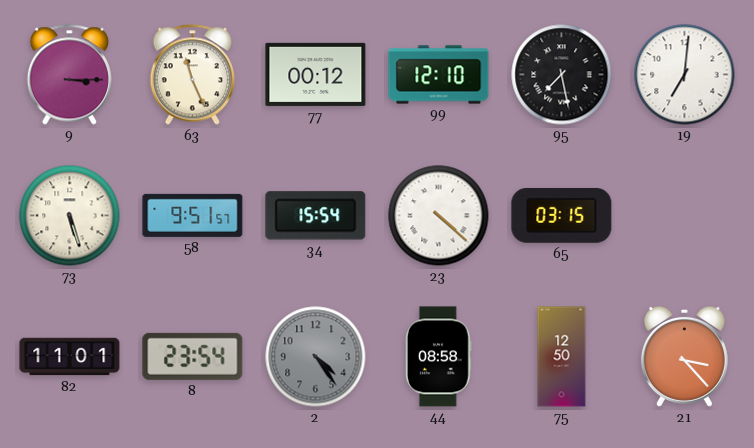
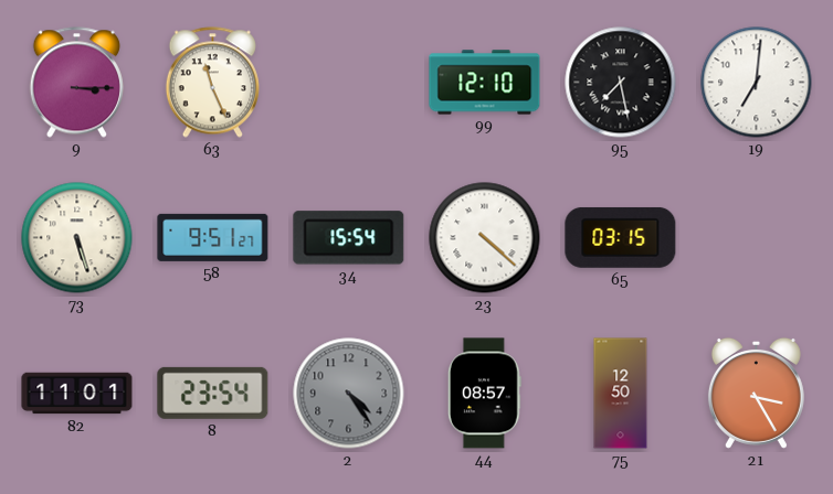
77: 00:12 -> none (316, 74)
58: 9:51:57 -> 9:51:27 (213, 237)
44: 08:58 -> 08:57 (484, 394)
21: 3:23 -> 3:25 (756, 393)
